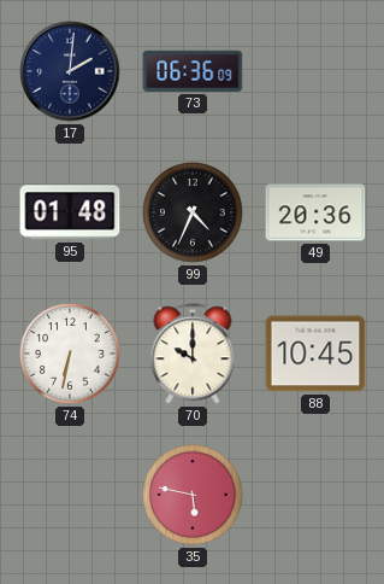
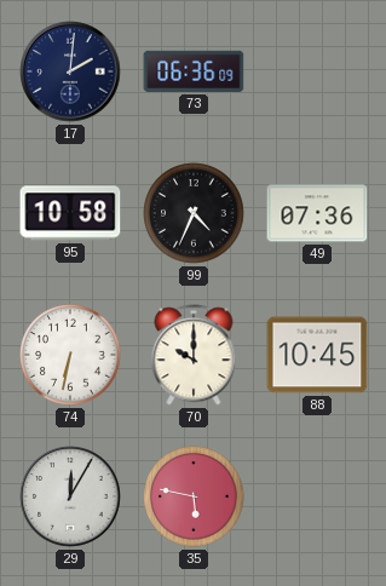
95: 01:48 -> 10:58 (70, 213)
49: 20:36 -> 07:36 (317, 213)
29: none -> 12:05 (70, 496)
